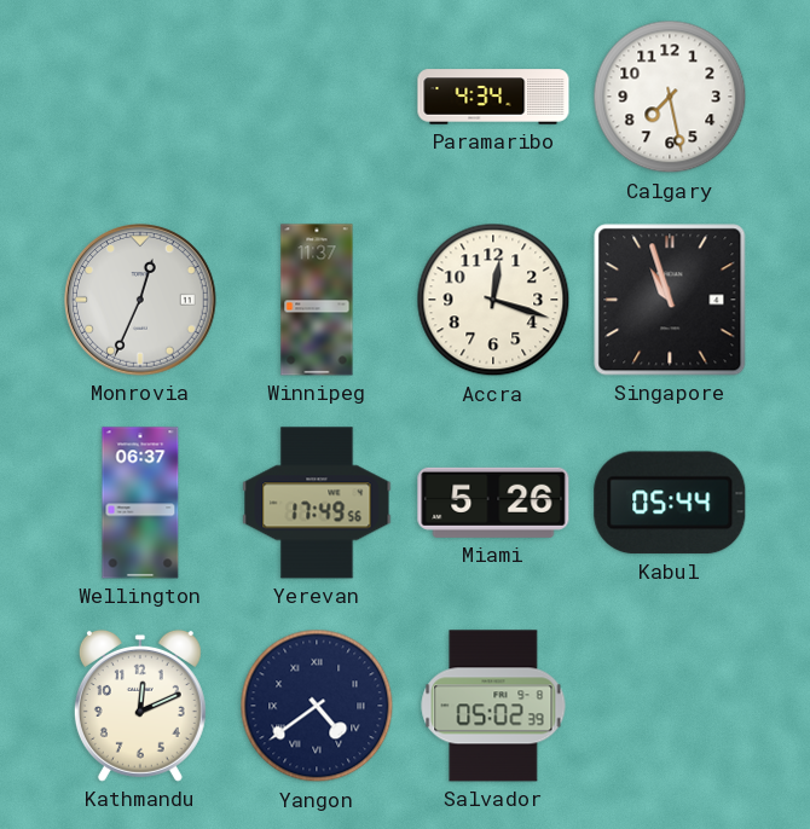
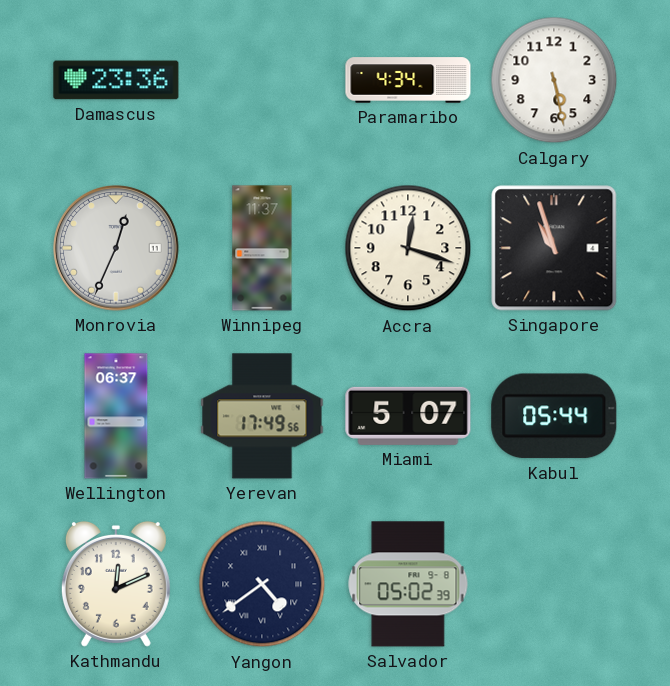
Damascus: none -> 23:36 (116, 80)
Calgary: 7:28 -> 5:28 (554, 80)
Miami: 5:26 -> 5:07 (408, 416)
